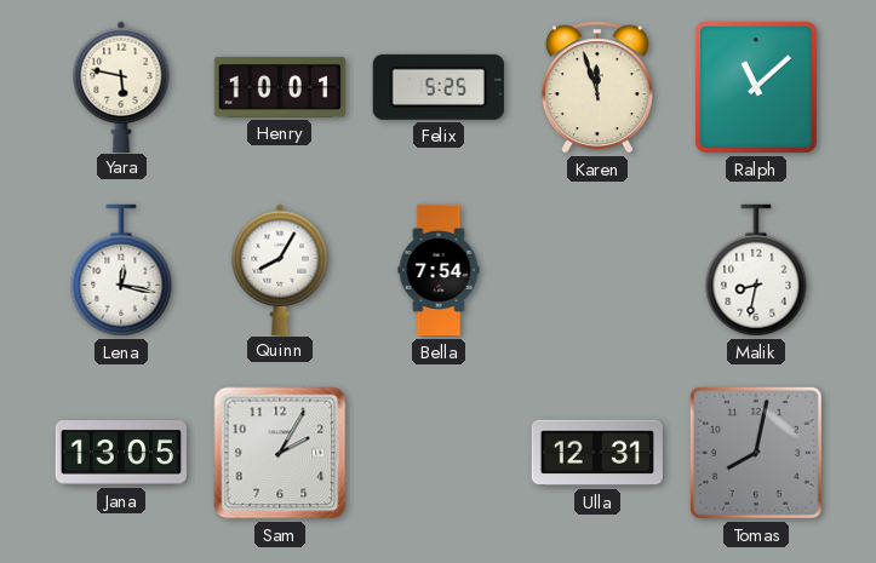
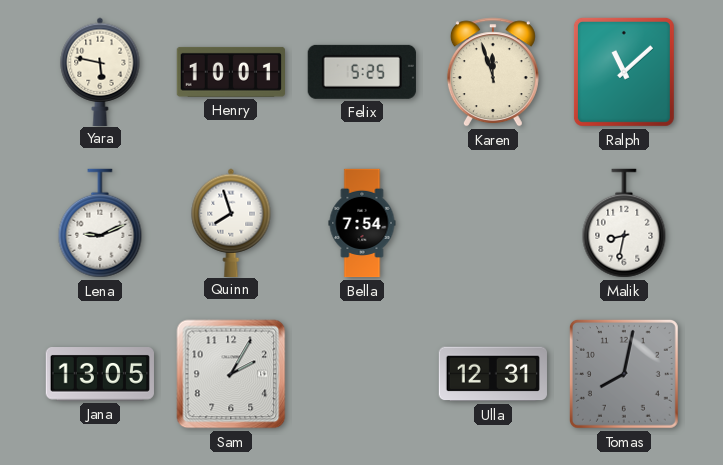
Lena: 12:17 -> 9:11 (100, 223)
Quinn: 8:05 -> 7:57 (231, 222)
